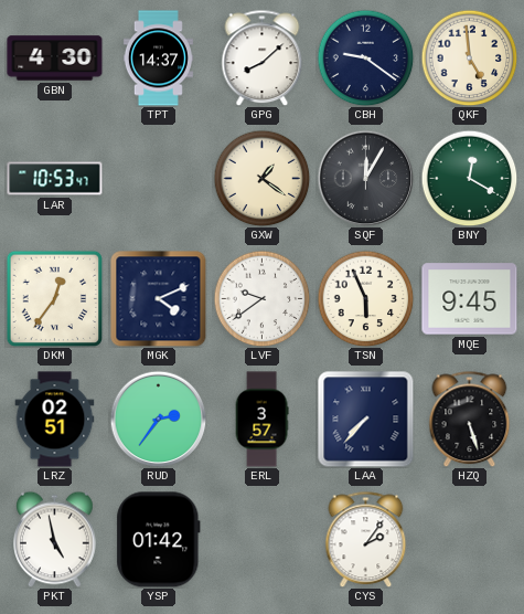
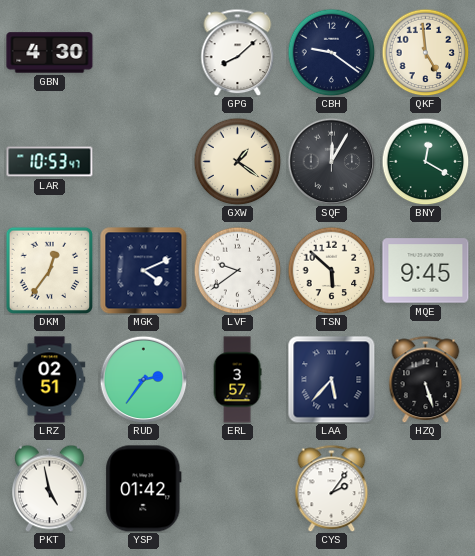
TPT: 14:37 -> none (158, 59)
TSN: 5:56 -> 5:52 (331, 270)
LAA: 7:37 -> 5:37 (332, 380)
